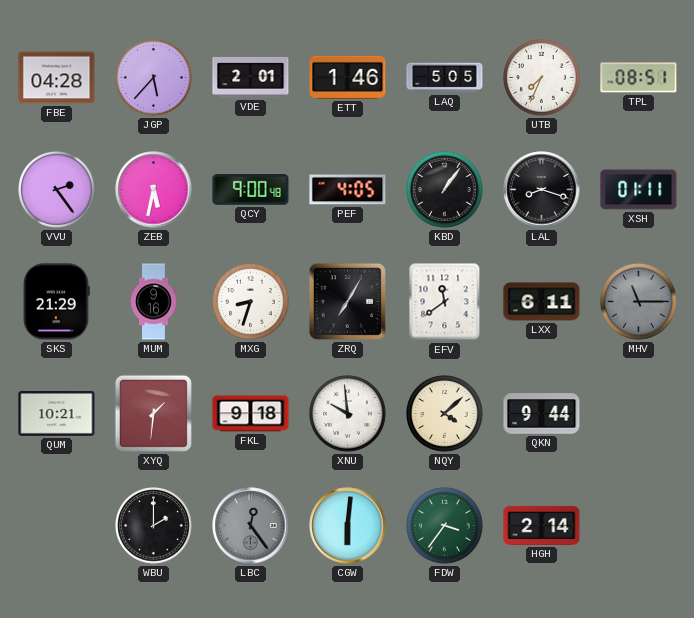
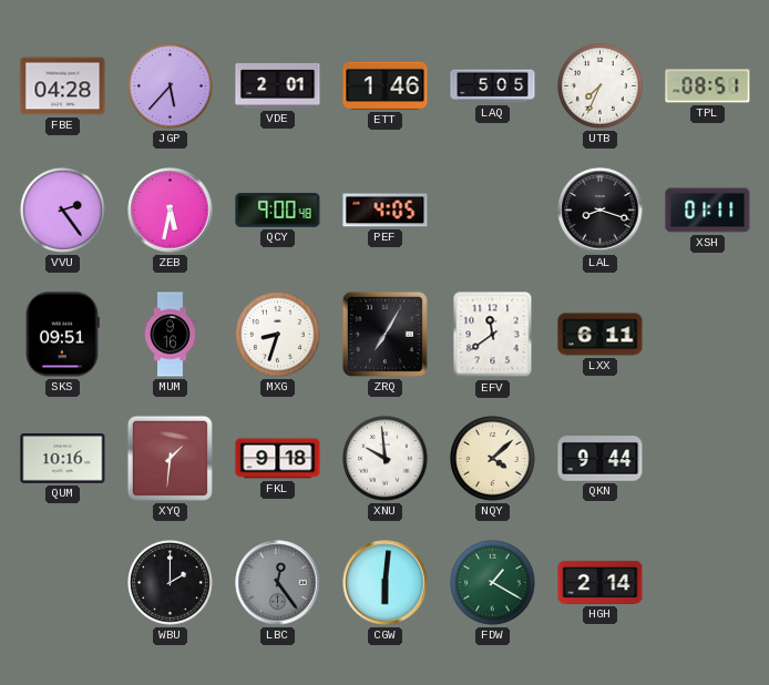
KBD: 1:06 -> none (445, 190)
SKS: 21:29 -> 09:51 (63, 335)
MHV: 11:15 -> none (639, 302)
QUM: 10:21 -> 10:16 (63, 459)
FDW: 3:36 -> 1:20 (493, 583)
